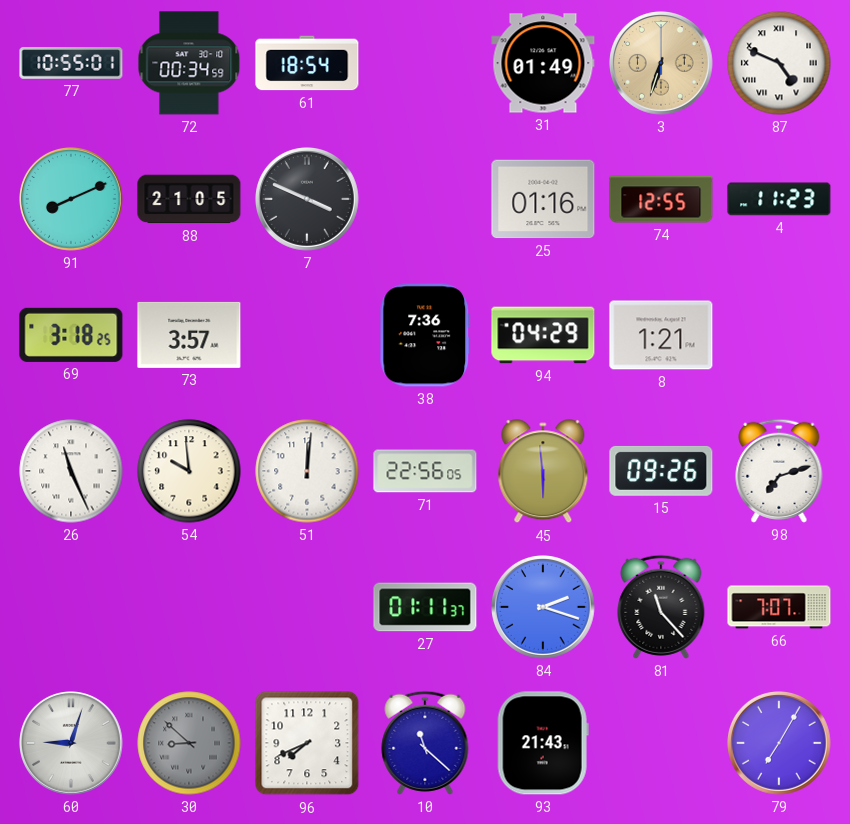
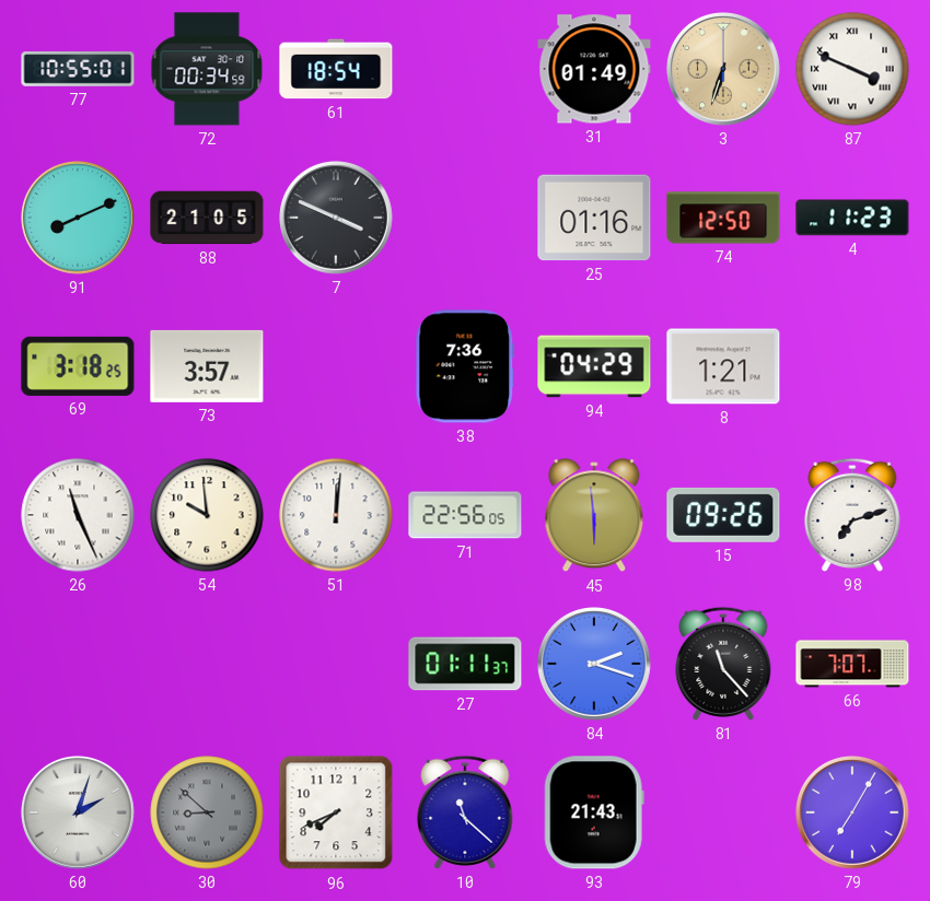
87: 4:49 -> 3:49 (852, 69)
74: 12:55 -> 12:50 (723, 218)
60: 9:03 -> 2:03 (79, 814)
